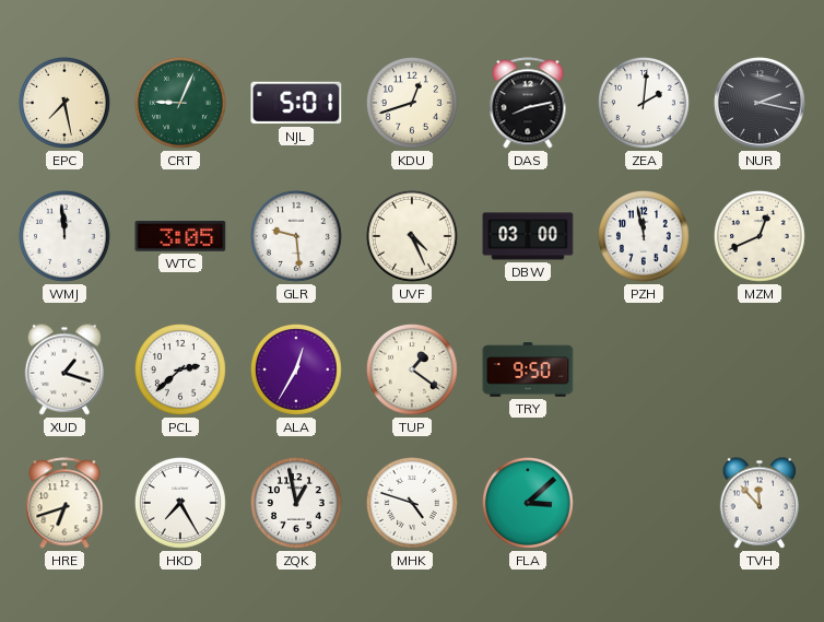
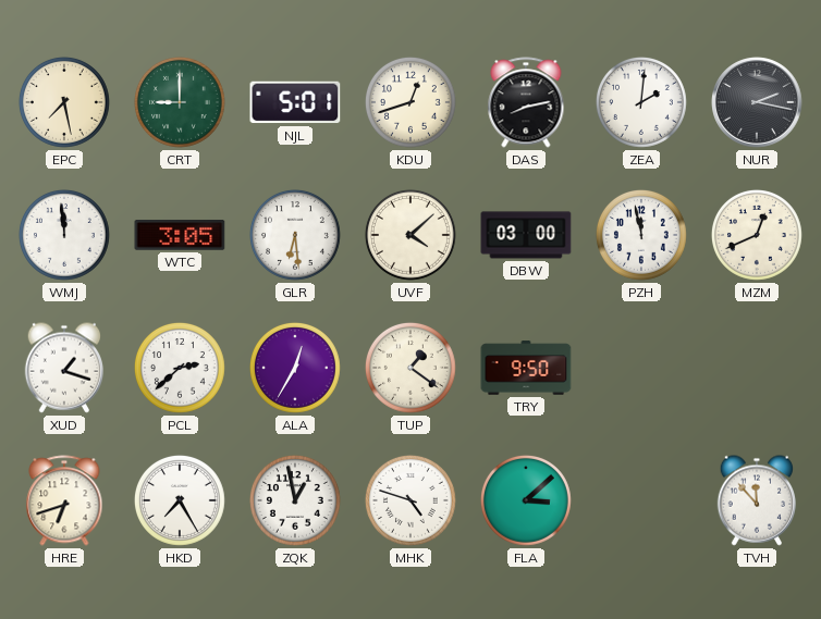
CRT: 9:04 -> 9:00 (180, 102)
GLR: 9:29 -> 6:29 (295, 235)
UVF: 4:26 -> 4:08 (410, 235)
